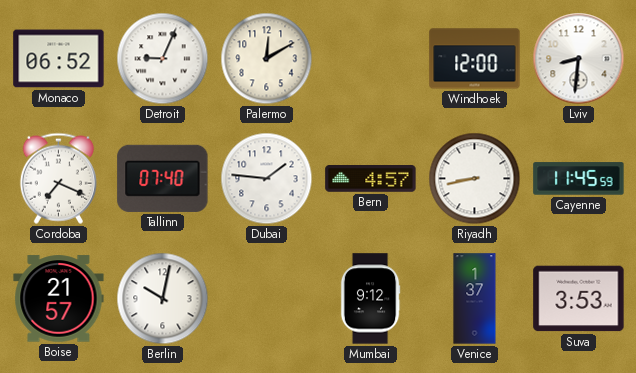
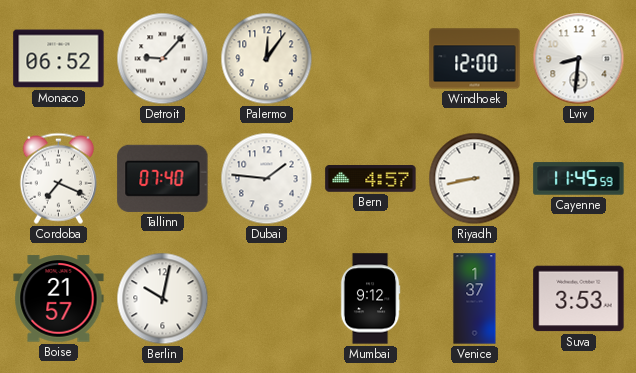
Detroit: 9:04 -> 9:07 (163, 59)
Palermo: 12:10 -> 12:06 (267, 59)
